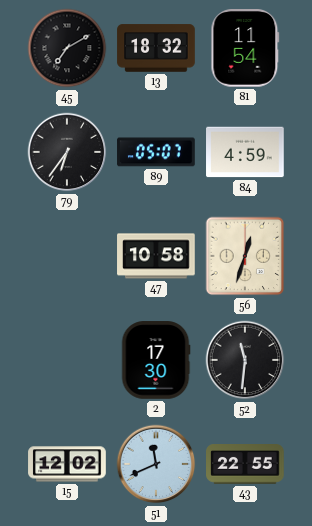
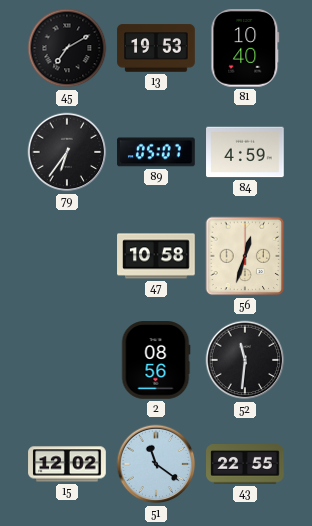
13: 18:32 -> 19:53 (156, 48)
81: 11:54 -> 10:40 (245, 49)
2: 17:30 -> 08:56 (156, 360)
51: 11:41 -> 11:21 (156, 464)
